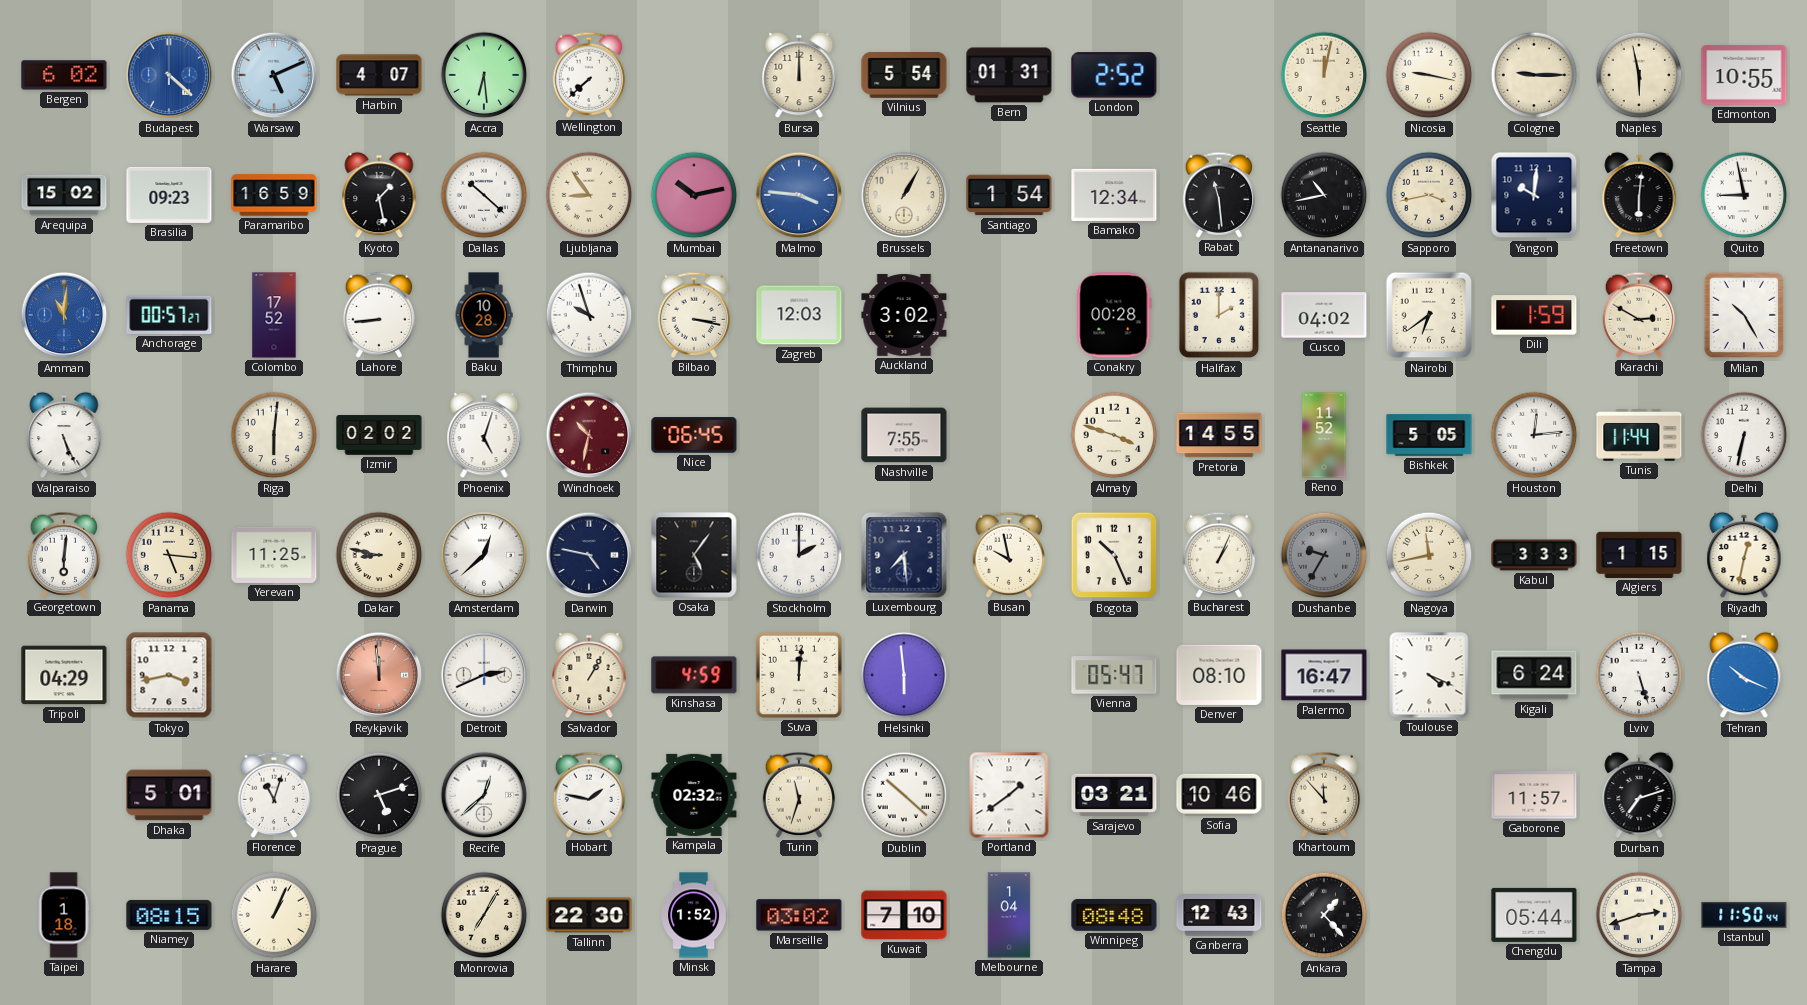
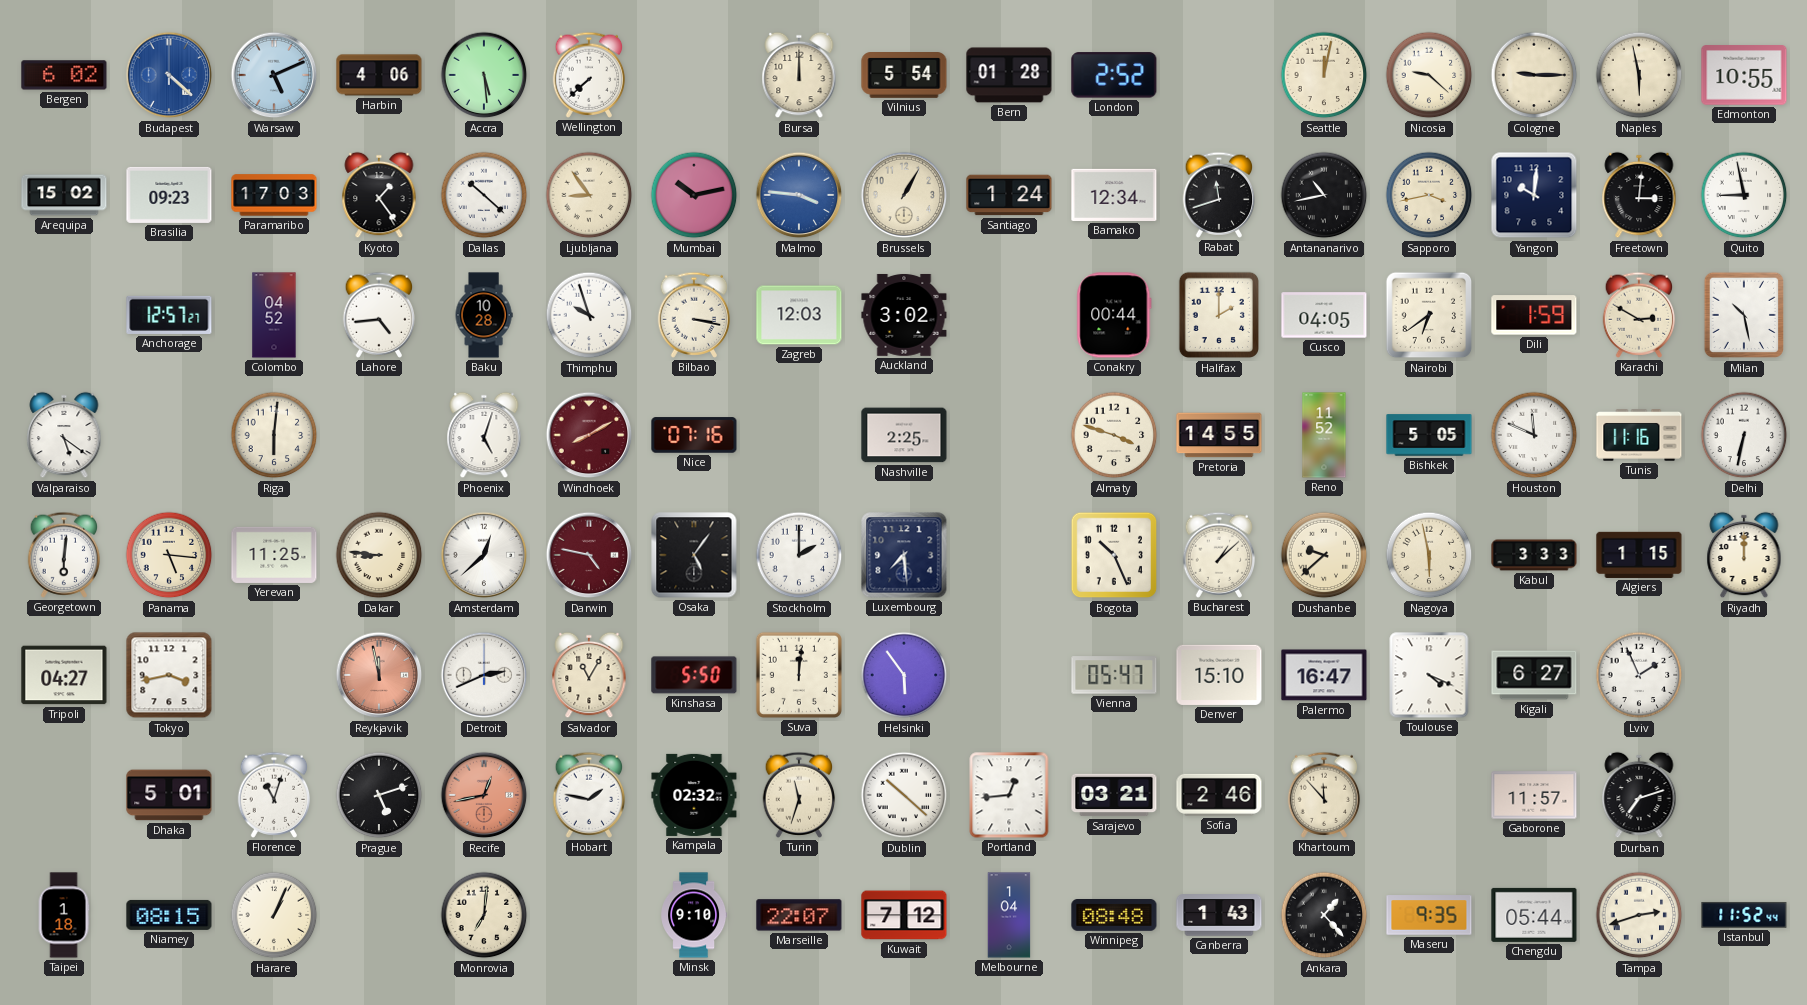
Harbin: 4:07 -> 4:06 (379, 75)
Accra: 6:29 -> 5:29 (484, 75)
Bern: 01:31 -> 01:28 (1009, 75)
Nicosia: 9:17 -> 9:22 (1429, 75)
Paramaribo: 16:59 -> 17:03 (274, 195)
Kyoto: 1:28 -> 1:24 (379, 195)
Santiago: 1:54 -> 1:24 (1009, 195)
Rabat: 11:29 -> 11:42 (1219, 195)
Freetown: 6:01 -> 3:01 (1639, 195)
Amman: 11:01 -> none (64, 315)
Anchorage: 00:57 -> 12:57 (169, 315)
Colombo: 17:52 -> 04:52 (274, 315)
Lahore: 8:44 -> 4:44 (379, 315)
Conakry: 00:28 -> 00:44 (1114, 315)
Cusco: 04:02 -> 04:05 (1324, 315)
Milan: 10:25 -> 10:28 (1743, 315)
Valparaiso: 5:26 -> 5:21 (64, 435)
Izmir: 02:02 -> none (379, 435)
Windhoek: 10:32 -> 8:10 (589, 435)
Nice: 06:45 -> 07:16 (694, 435)
Nashville: 7:55 -> 2:25 (904, 435)
Houston: 12:14 -> 11:49 (1534, 435)
Tunis: 11:44 -> 11:16 (1639, 435)
Dakar: 8:47 -> 8:46 (379, 555)
Darwin dial: navy -> burgundy (589, 555)
Busan: 9:58 -> none (1009, 555)
Bucharest: 1:04 -> 1:08 (1219, 555)
Dushanbe: 9:35 -> 9:38 (1324, 555)
Dushanbe dial: grey -> cream (1324, 555)
Nagoya: 11:43 -> 5:58 (1429, 555)
Riyadh: 12:32 -> 12:00 (1744, 555)
Tripoli: 04:29 -> 04:27 (64, 675)
Reykjavik: 11:59 -> 11:58 (379, 675)
Salvador: 1:05 -> 11:05 (589, 675)
Kinshasa: 4:59 -> 5:50 (694, 675)
Helsinki: 5:59 -> 5:54 (904, 675)
Denver: 08:10 -> 15:10 (1219, 675)
Kigali: 6:24 -> 6:27 (1534, 675)
Lviv: 5:27 -> 1:56 (1639, 675)
Tehran: 10:19 -> none (1744, 675)
Recife: 12:38 -> 12:43 (484, 795)
Recife dial: white -> salmon (484, 795)
Portland: 1:39 -> 12:44 (1009, 795)
Sofia: 10:46 -> 2:46 (1219, 795)
Monrovia: 7:05 -> 7:01 (484, 915)
Tallinn: 22:30 -> none (589, 915)
Minsk: 1:52 -> 9:10 (694, 915)
Marseille: 03:02 -> 22:07 (799, 915)
Kuwait: 7:10 -> 7:12 (904, 915)
Canberra: 12:43 -> 1:43 (1219, 915)
Maseru: none -> 9:35 (1429, 915)
Istanbul: 11:50 -> 11:52 (1744, 915)
